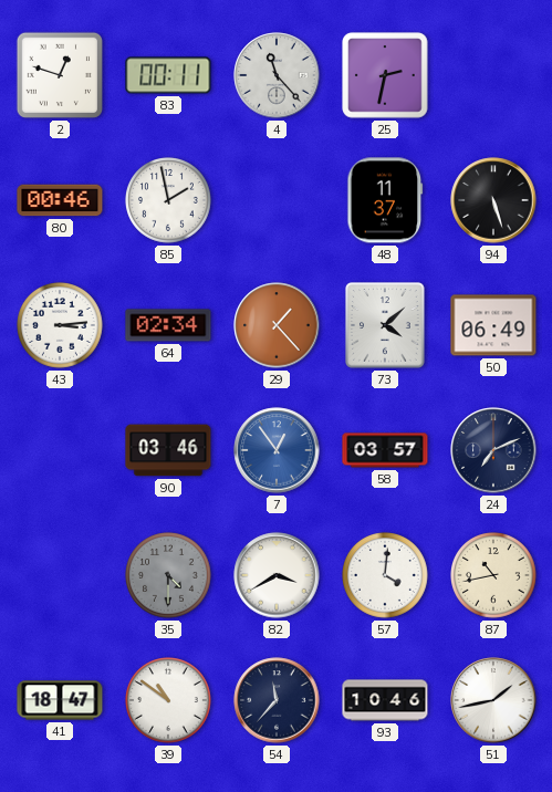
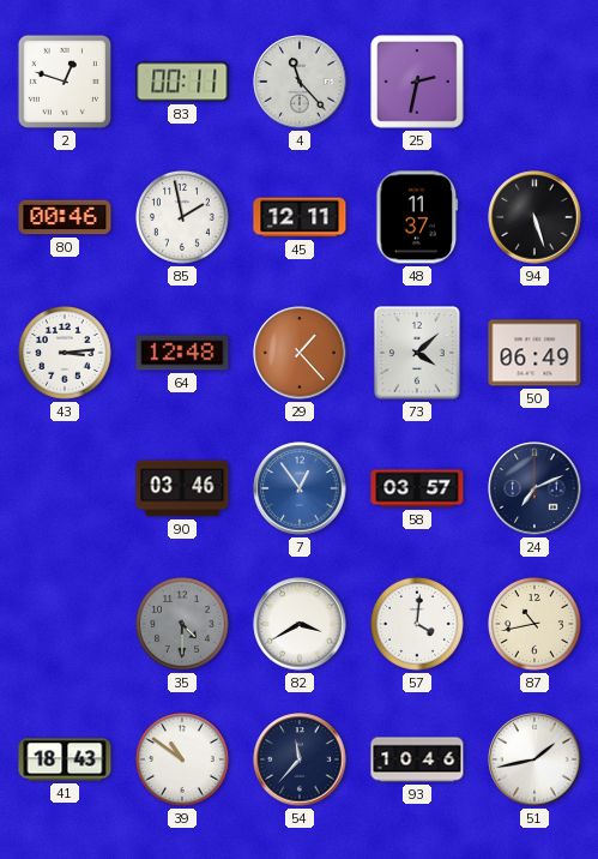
45: none -> 12:11 (300, 217)
64: 02:34 -> 12:48 (182, 353)
41: 18:47 -> 18:43 (65, 759)
